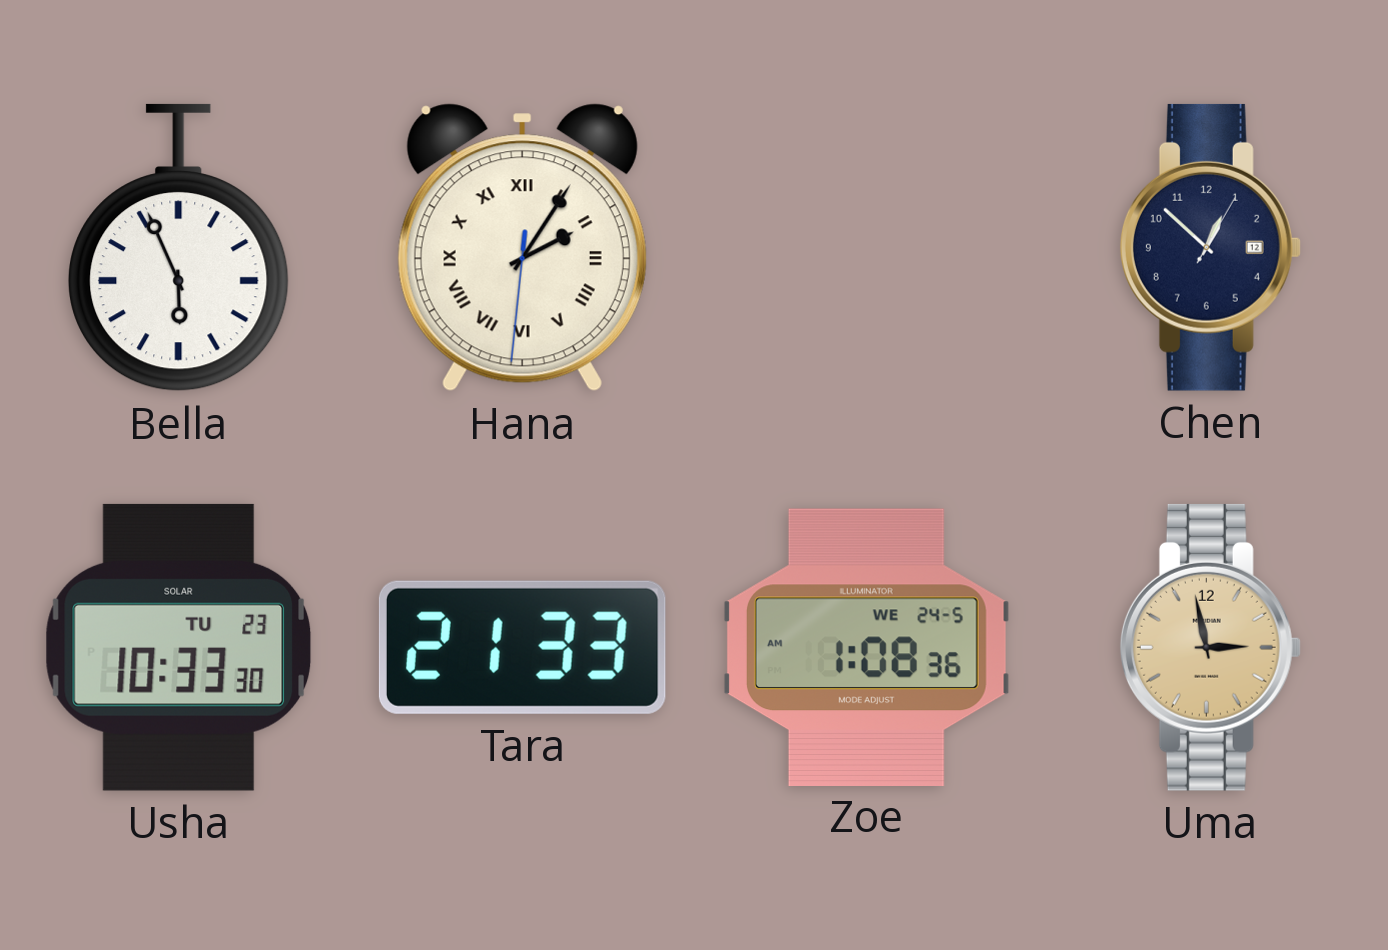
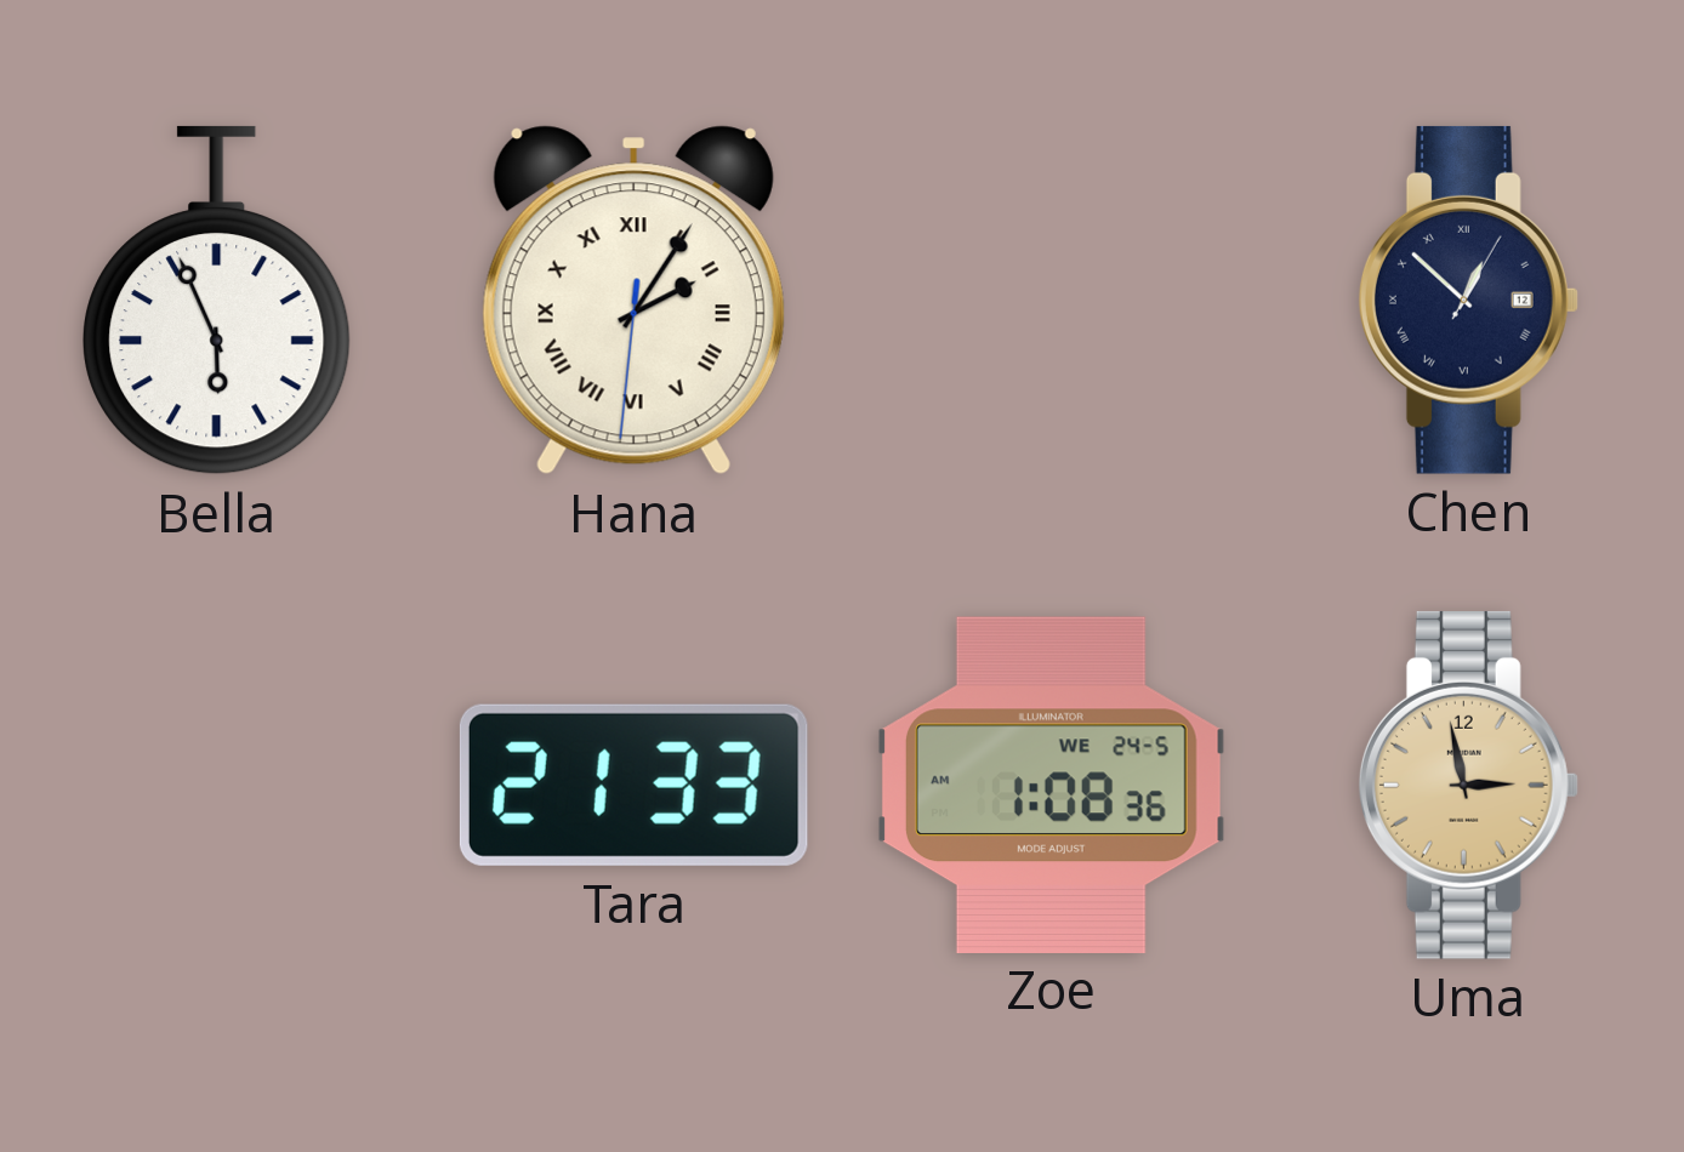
Chen numerals: Arabic -> Roman (1468, 300)
Usha: 10:33 -> none (179, 647)
